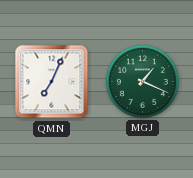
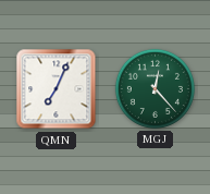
MGJ: 1:19 -> 12:23 (155, 88)
